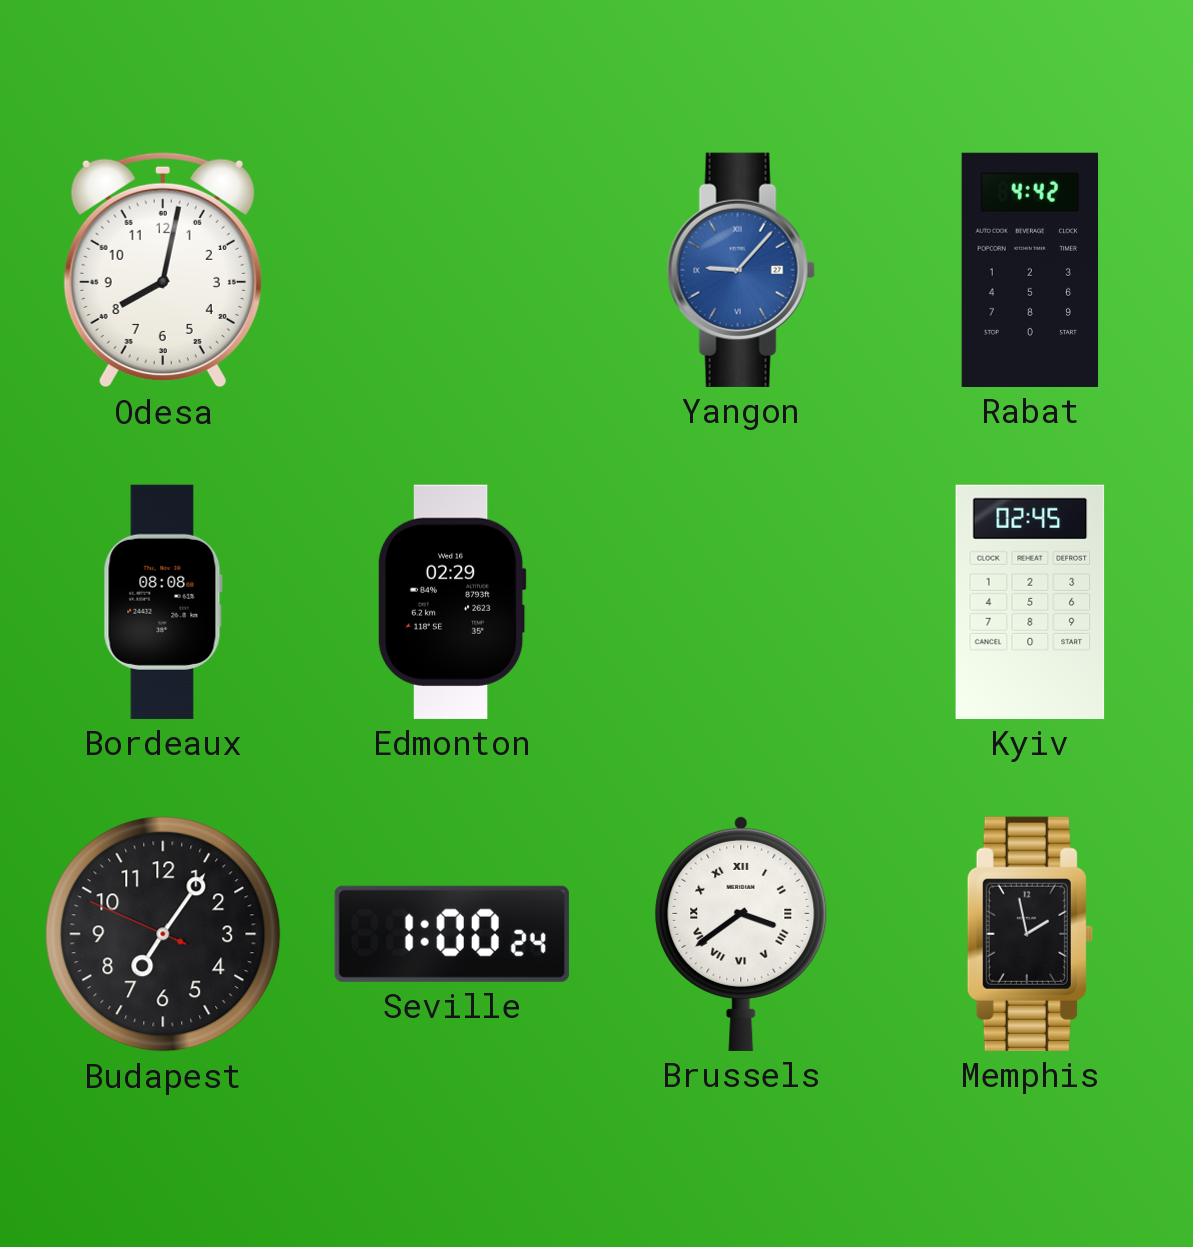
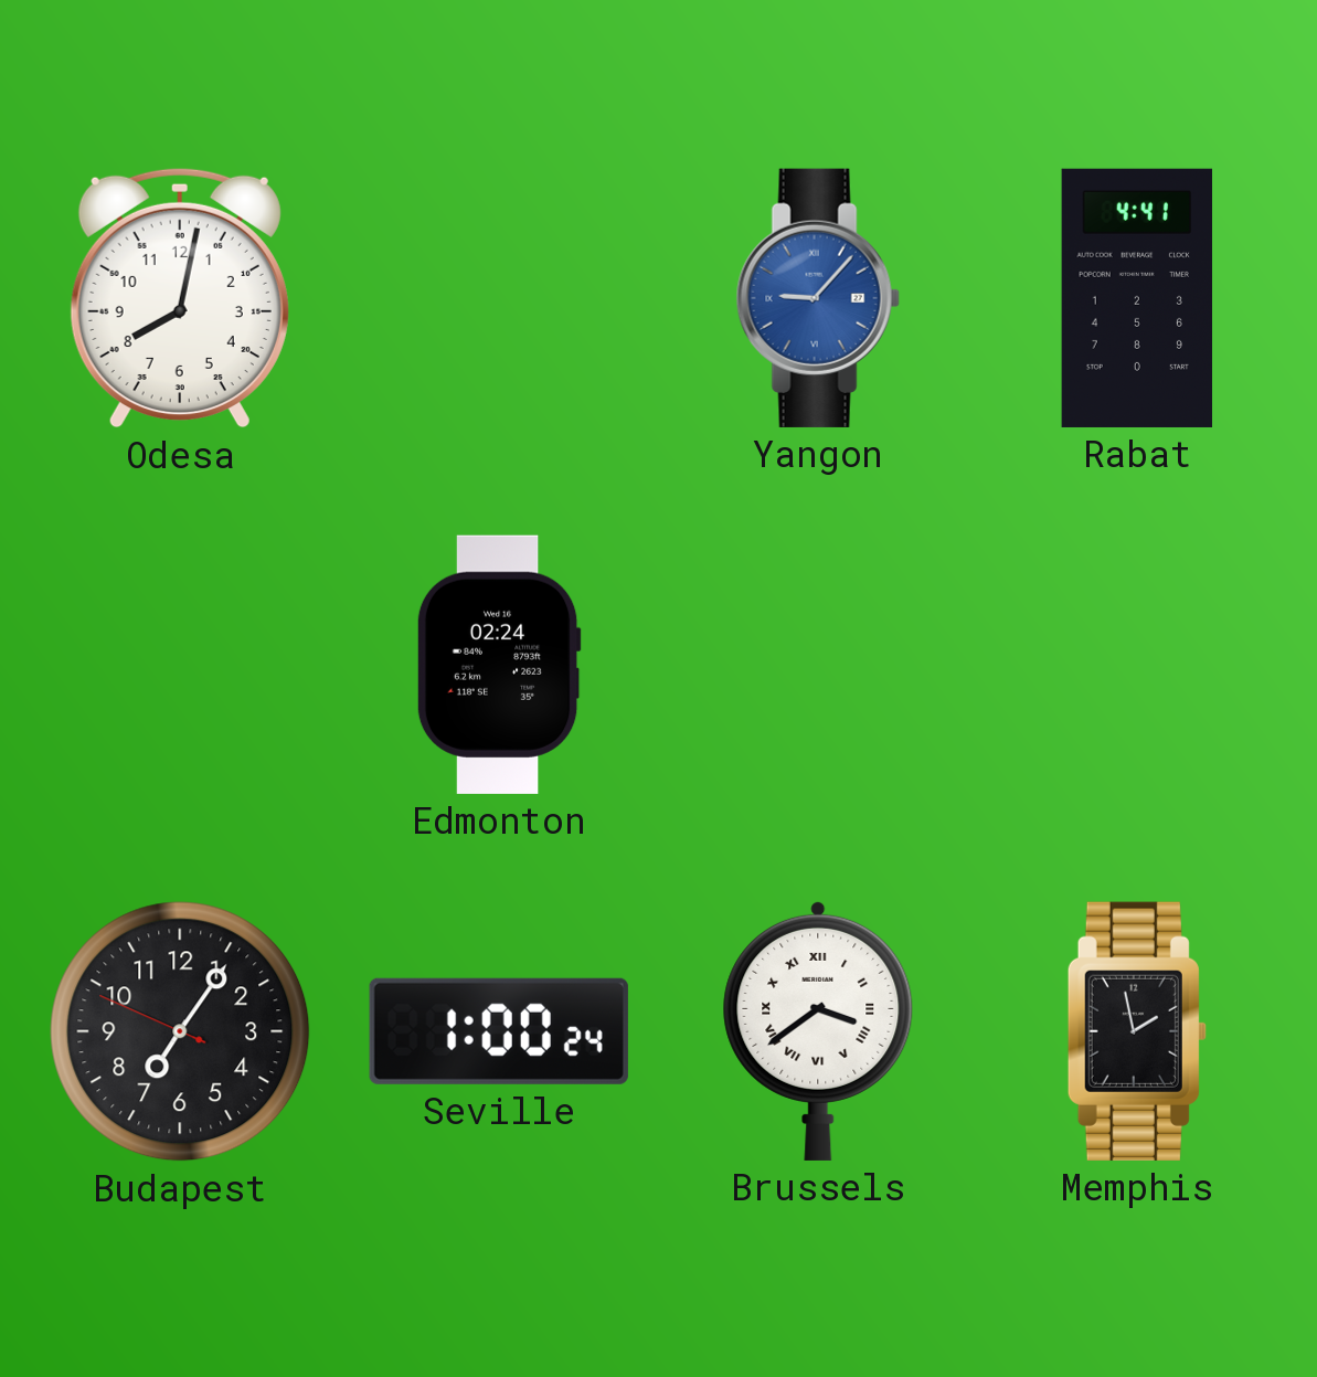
Rabat: 4:42 -> 4:41 (1137, 298)
Bordeaux: 08:08 -> none (163, 602)
Edmonton: 02:29 -> 02:24 (499, 665)
Kyiv: 02:45 -> none (1030, 602)
